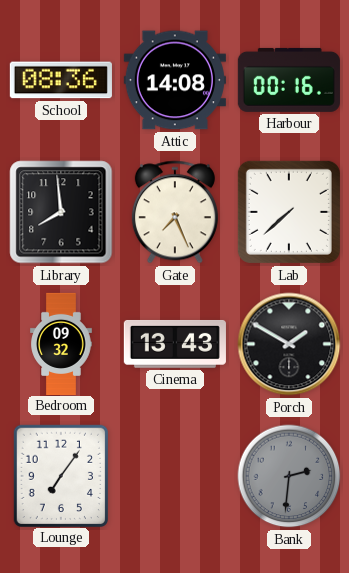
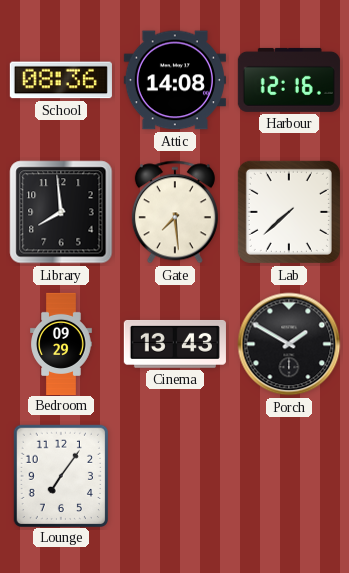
Harbour: 00:16 -> 12:16 (289, 80)
Gate: 7:26 -> 7:29 (175, 212)
Bedroom: 09:32 -> 09:29 (61, 343)
Bank: 2:31 -> none (289, 476)
